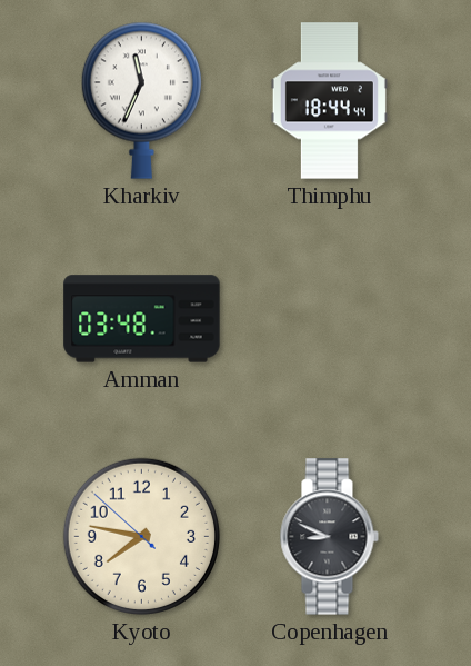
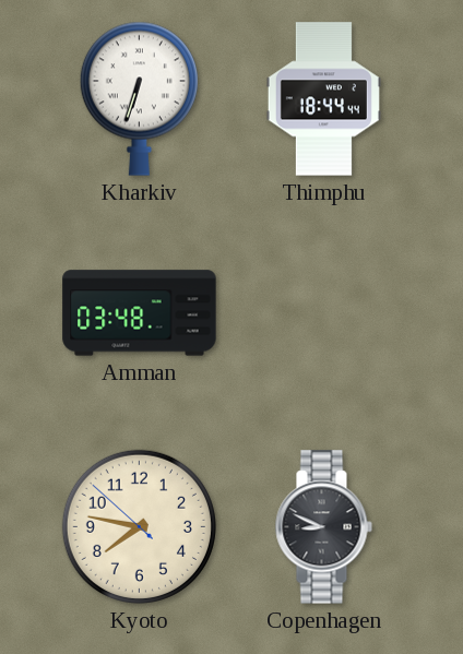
Kharkiv: 11:34 -> 6:33 (139, 98)
